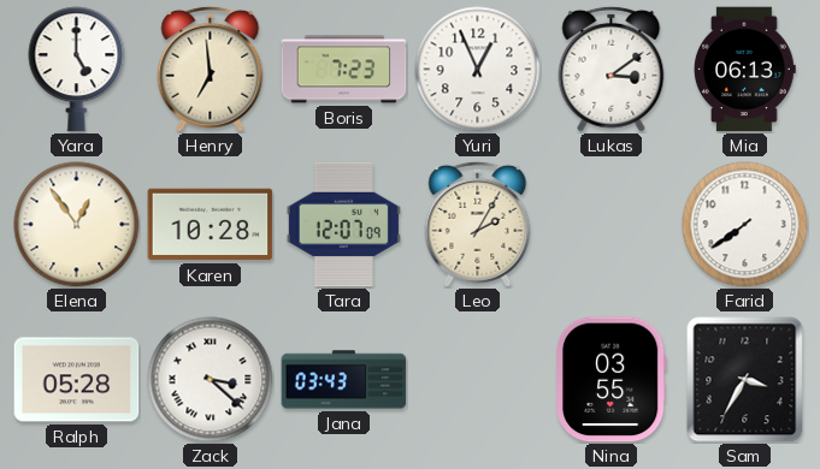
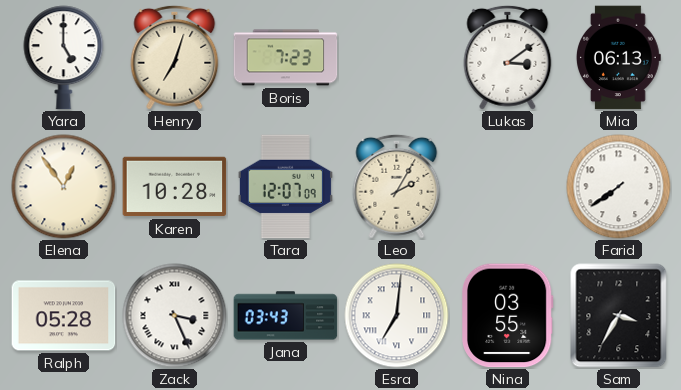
Henry: 6:59 -> 7:03 (175, 57)
Yuri: 12:56 -> none (478, 70)
Zack: 3:22 -> 3:26 (175, 316)
Esra: none -> 7:01 (397, 316)
